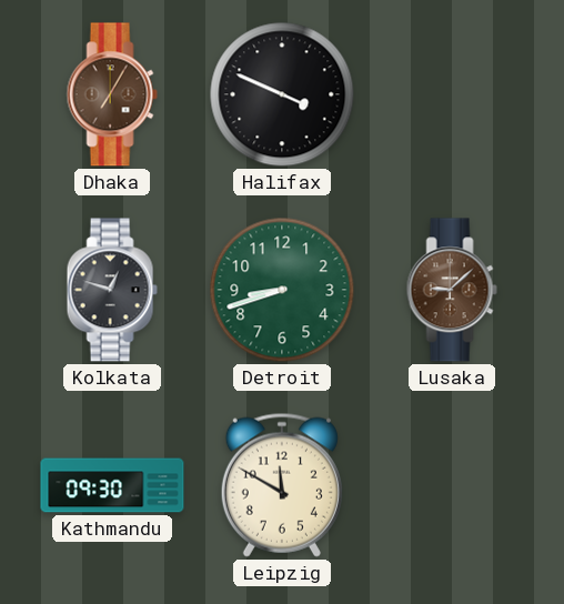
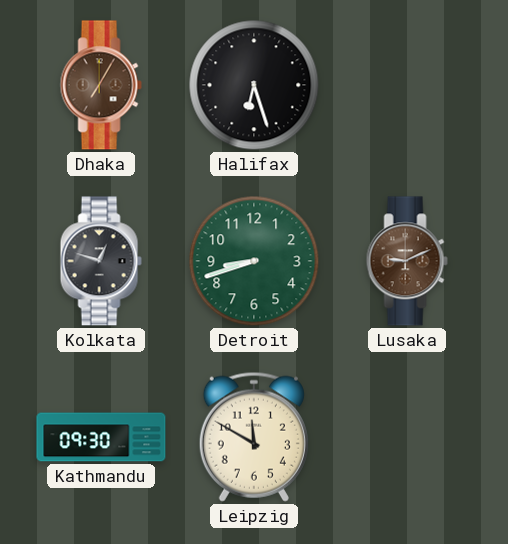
Halifax: 3:49 -> 6:27 (254, 85)
Lusaka: 9:08 -> 9:11 (407, 261)
